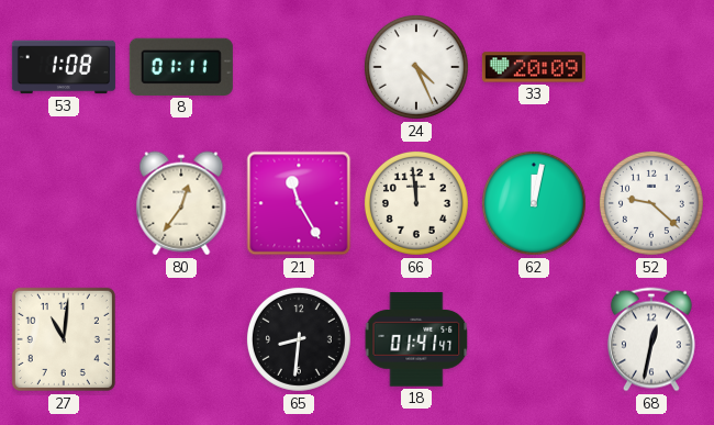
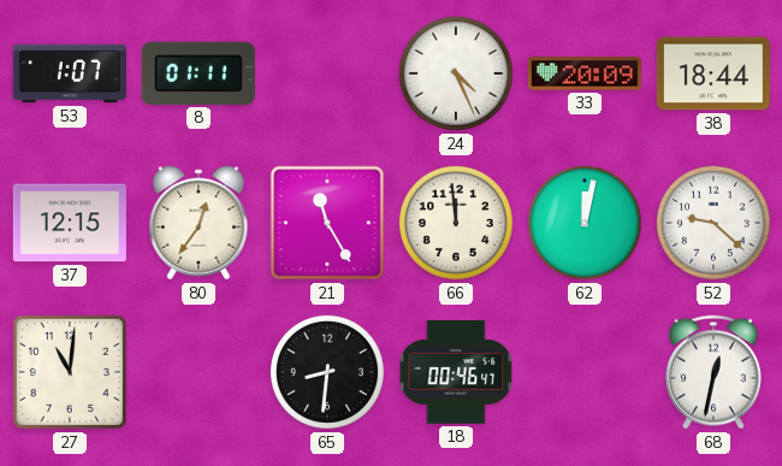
53: 1:08 -> 1:07 (70, 73)
38: none -> 18:44 (713, 73)
37: none -> 12:15 (70, 223)
18: 01:41 -> 00:46 (456, 372)
